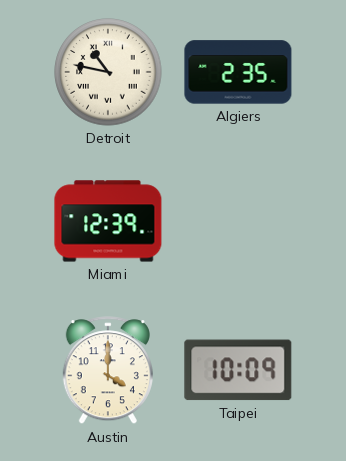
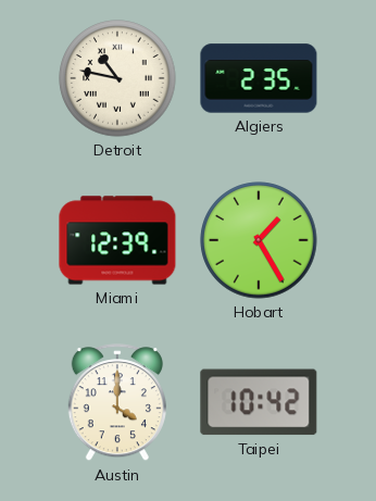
Hobart: none -> 1:25 (259, 240)
Taipei: 10:09 -> 10:42 (259, 402)
